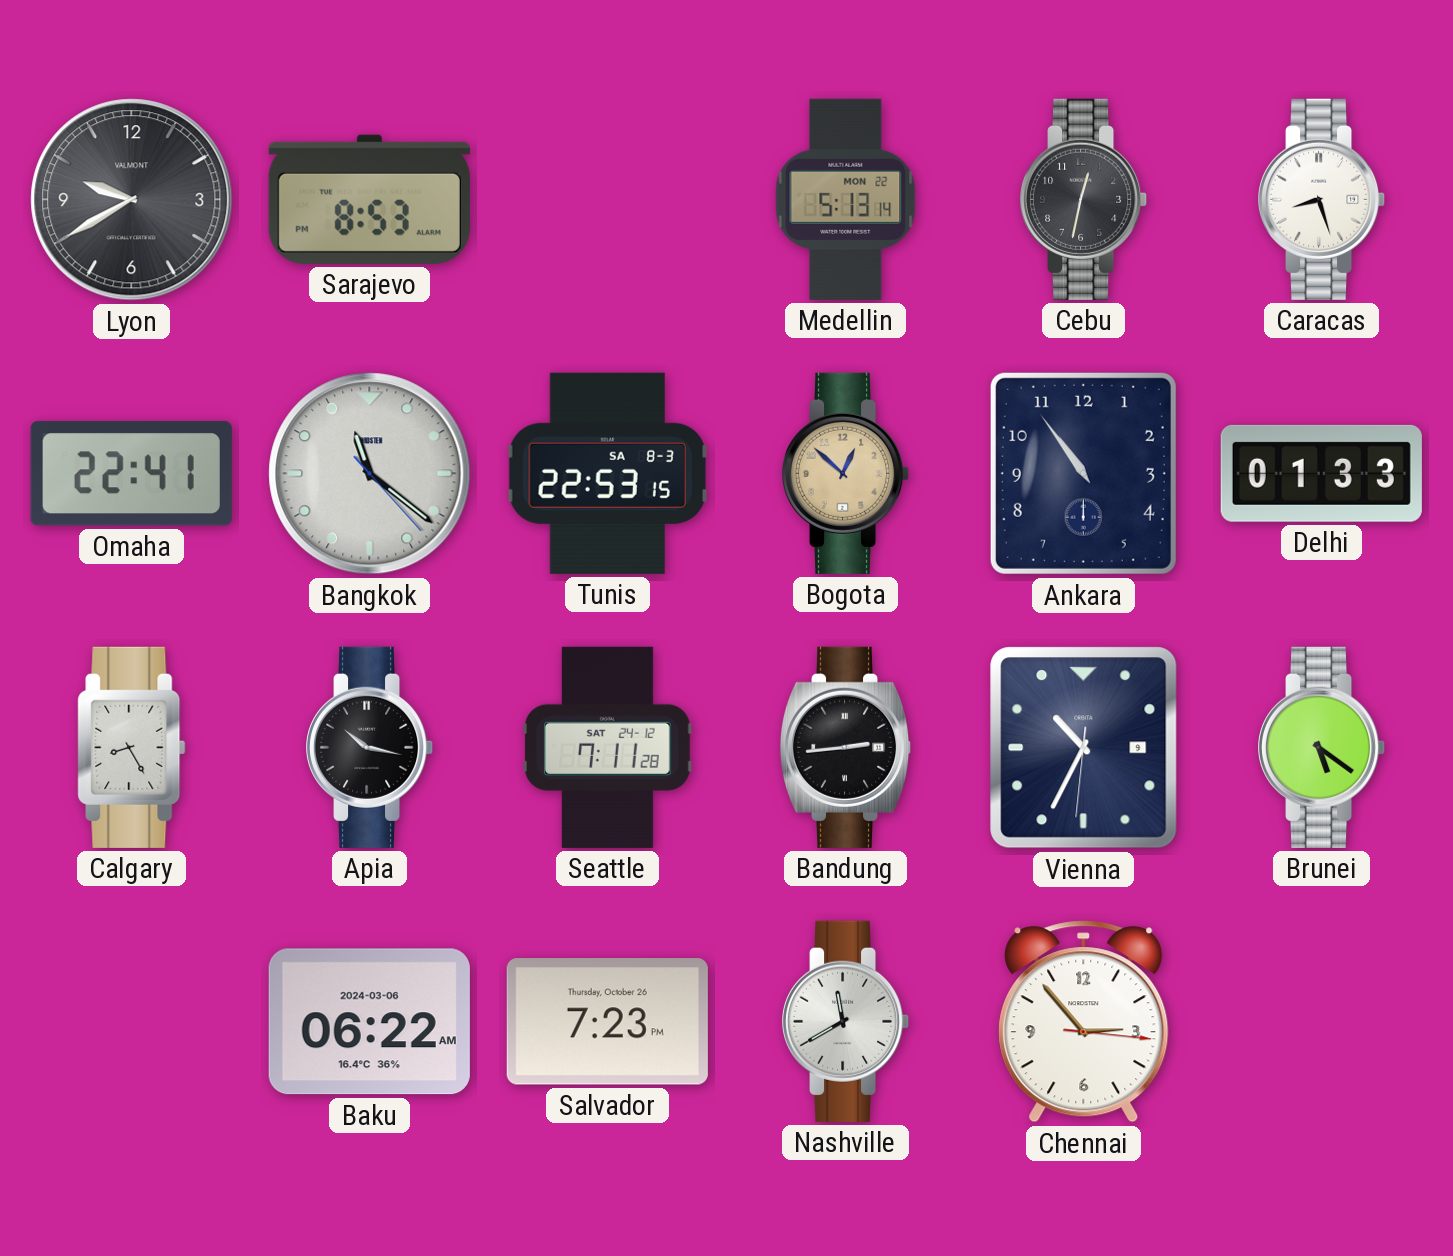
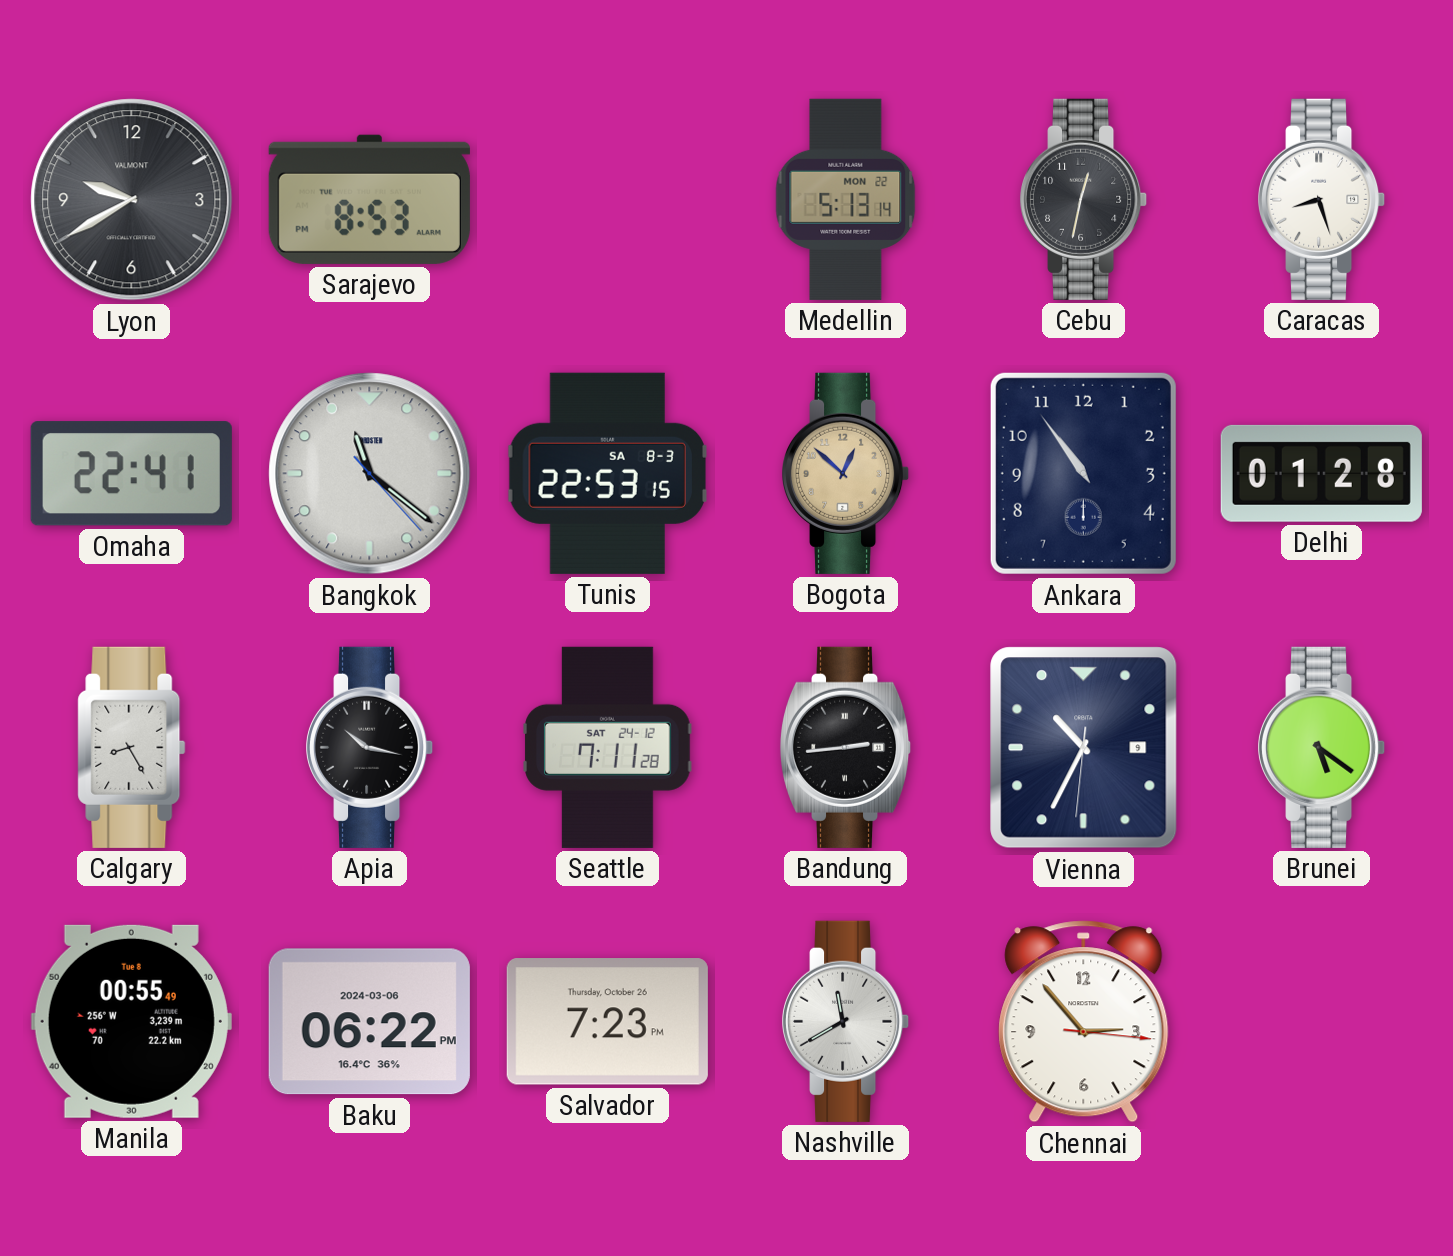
Delhi: 01:33 -> 01:28 (1321, 473)
Manila: none -> 00:55 (131, 1021)
Baku: 06:22 AM -> 06:22 PM (369, 1022)
